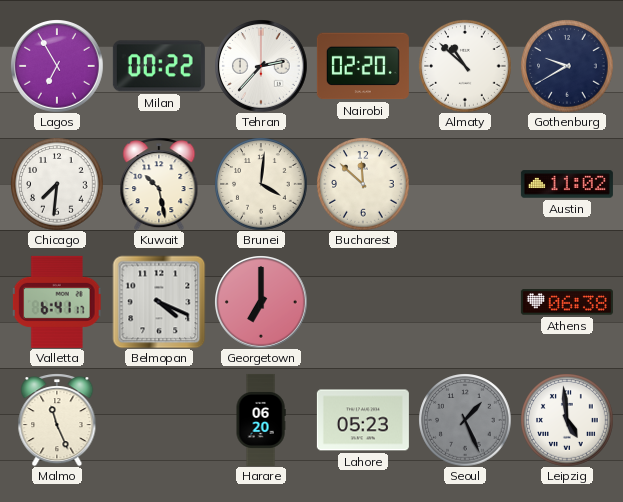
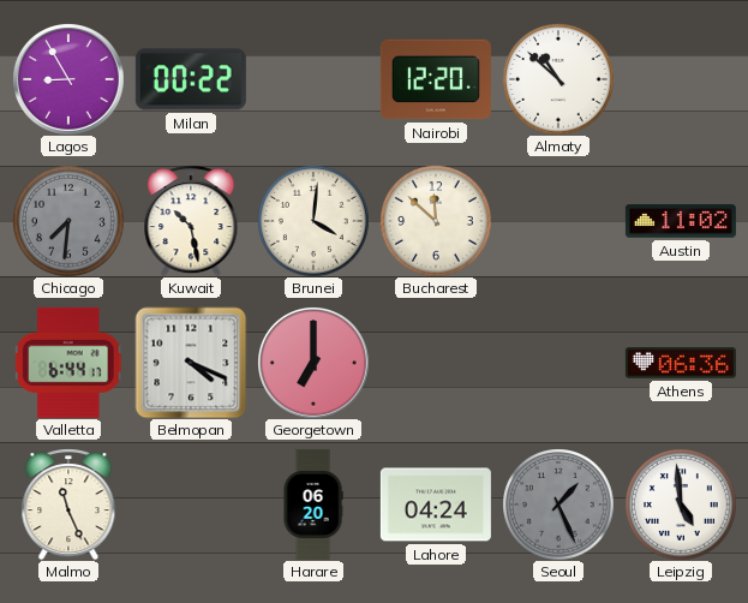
Lagos: 6:55 -> 8:55 (68, 79)
Tehran: 2:37 -> none (261, 66)
Nairobi: 02:20 -> 12:20 (436, 79)
Gothenburg: 9:40 -> none (567, 66)
Chicago dial: white -> grey (68, 221)
Valletta: 6:41 -> 6:44 (68, 363)
Athens: 06:38 -> 06:36 (681, 363)
Lahore: 05:23 -> 04:24 (436, 505)
